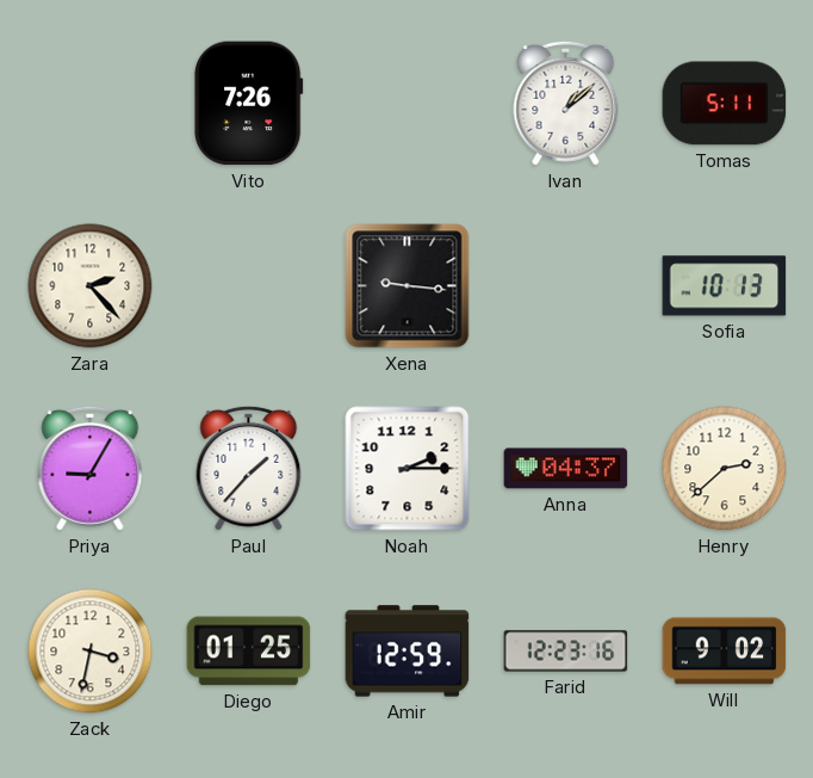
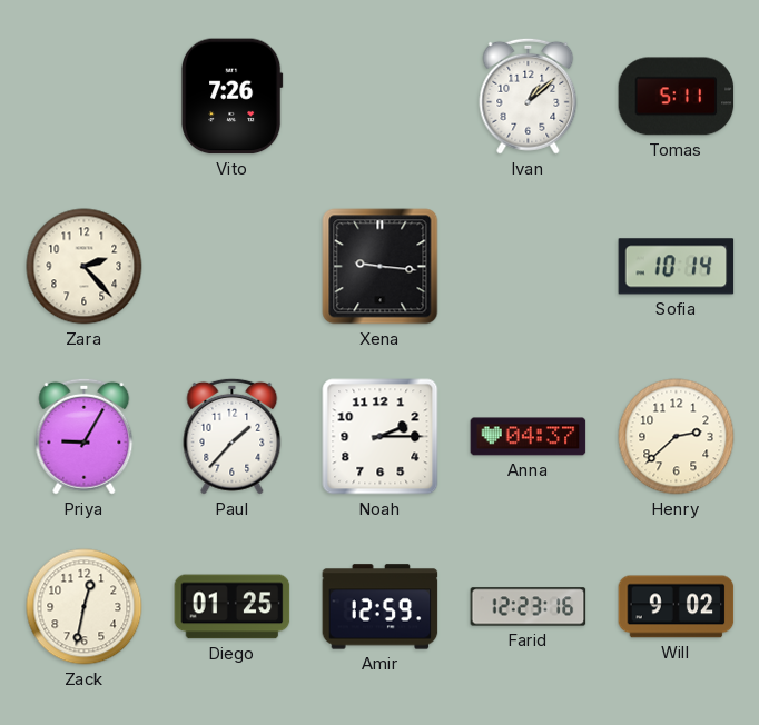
Sofia: 10:13 -> 10:14 (677, 267)
Zack: 3:32 -> 12:32 (85, 607)
